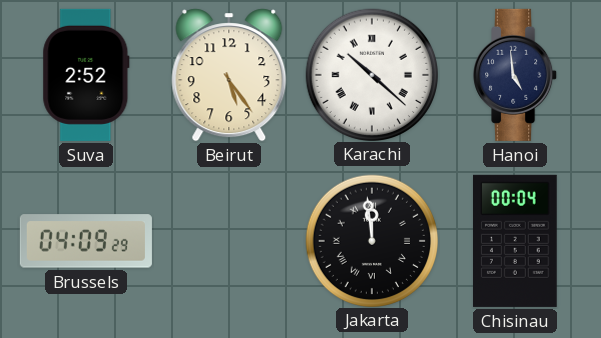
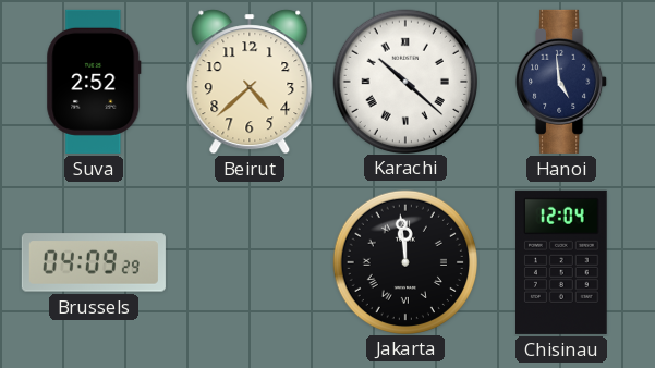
Beirut: 5:24 -> 4:38 (250, 82)
Chisinau: 00:04 -> 12:04 (562, 262)
